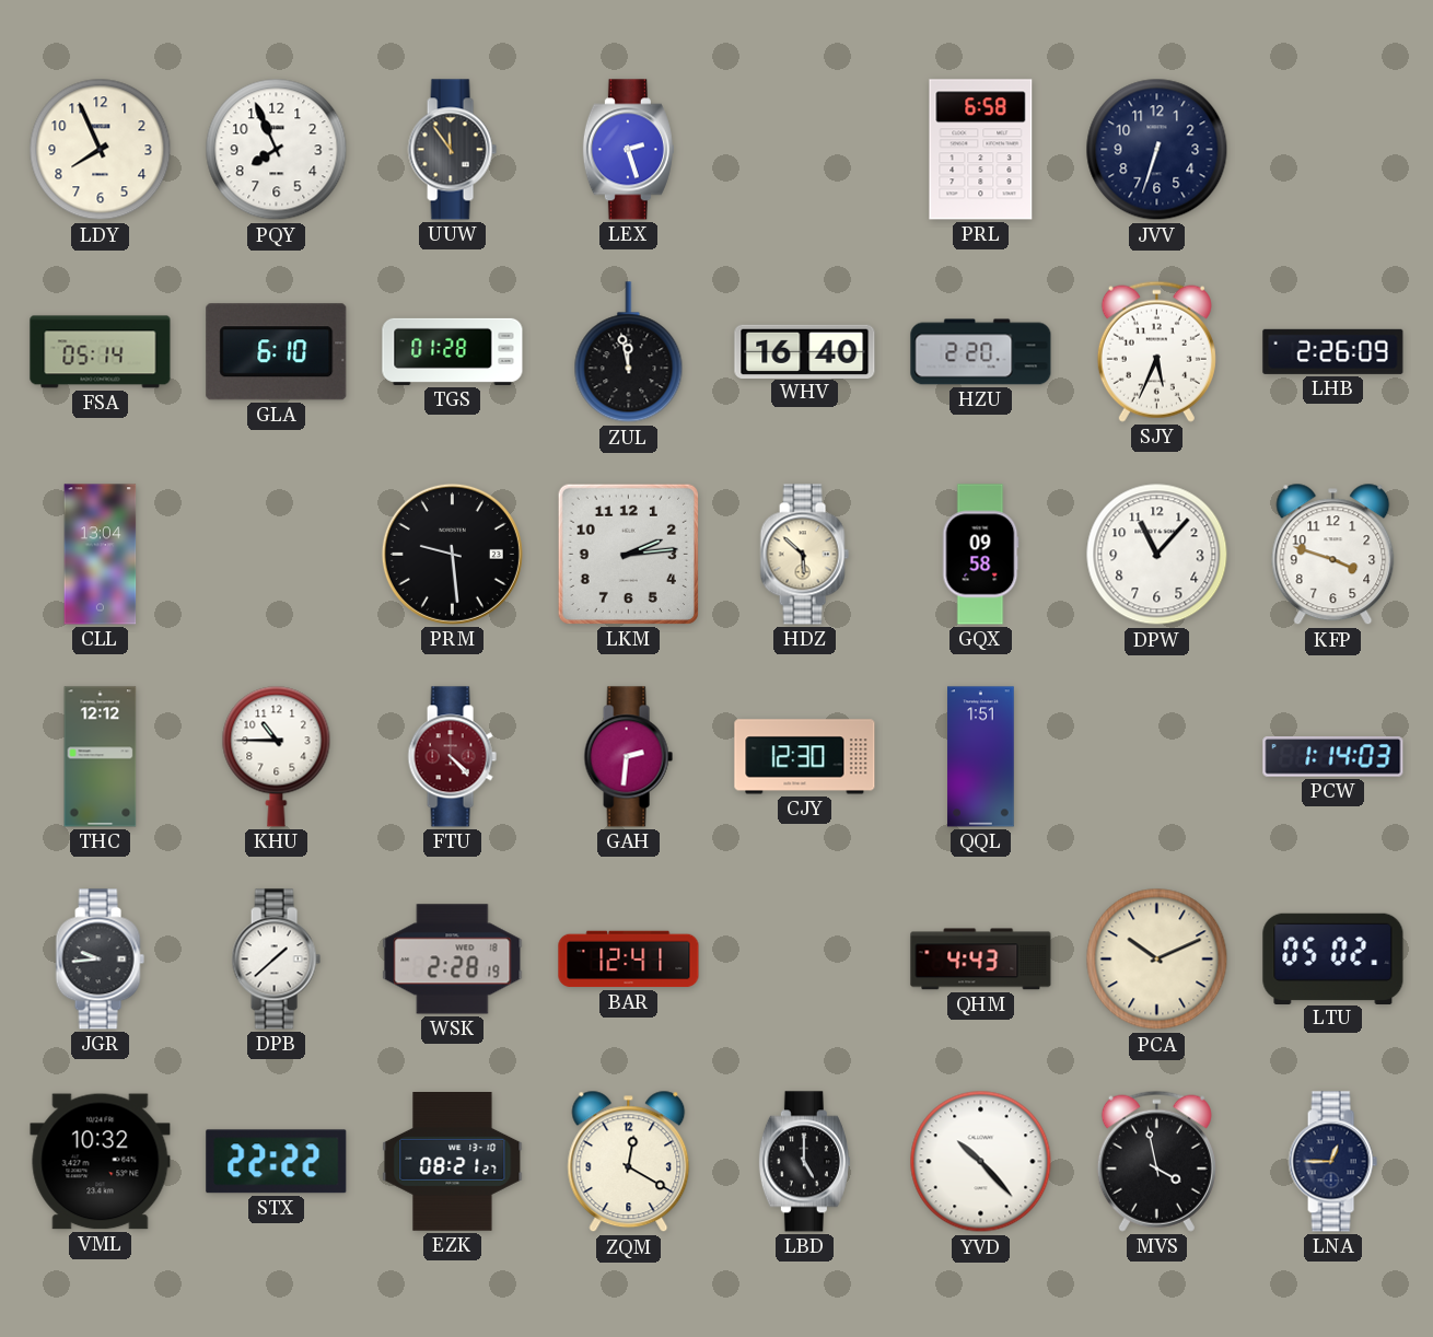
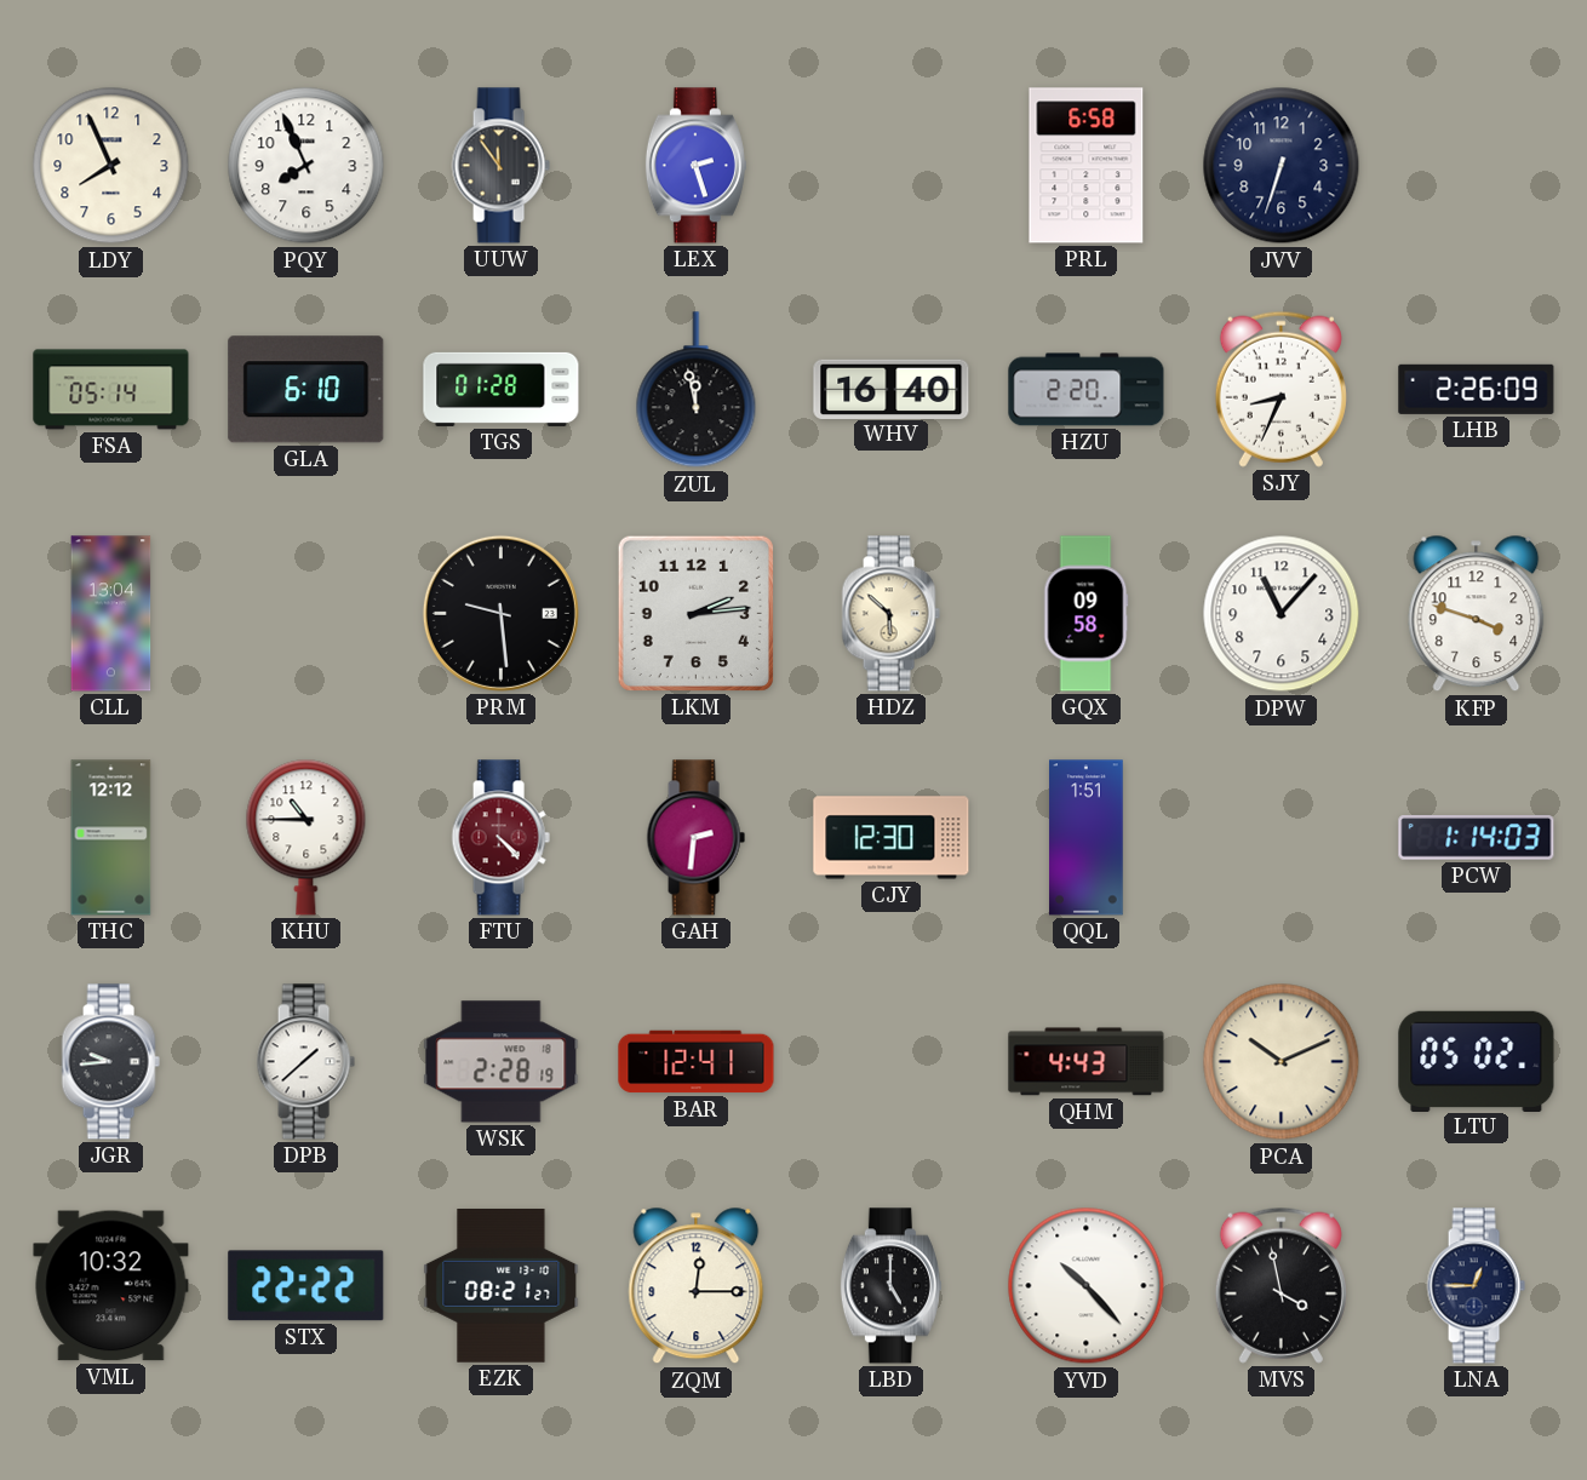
SJY: 5:34 -> 8:34 (1281, 389)
ZQM: 12:20 -> 12:15 (697, 1286)
